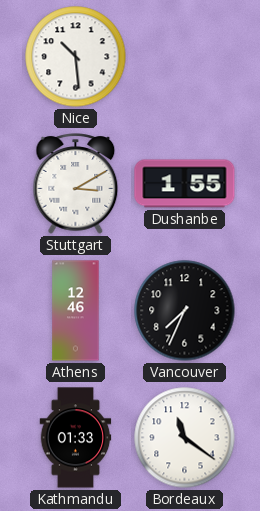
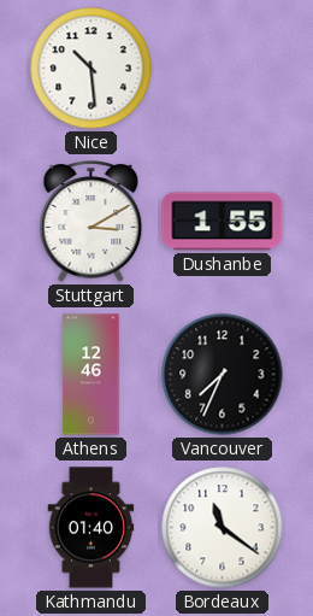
Kathmandu: 01:33 -> 01:40 (91, 528)
